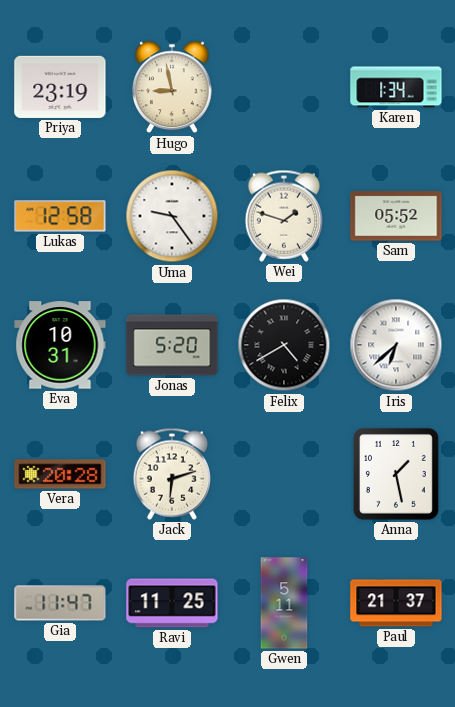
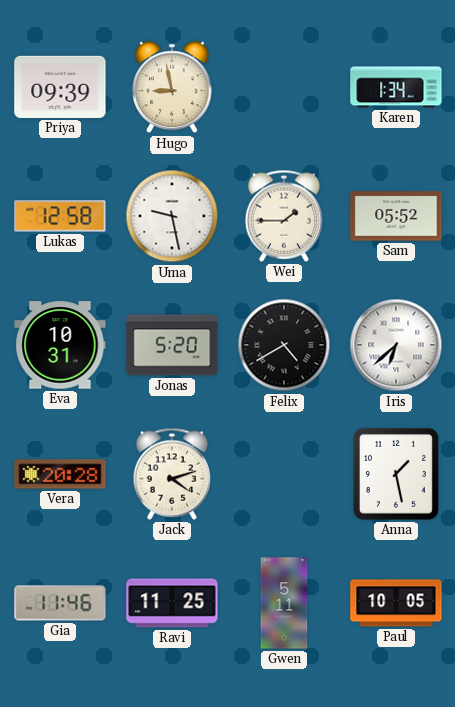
Priya: 23:19 -> 09:39 (60, 87)
Uma: 9:24 -> 9:28 (172, 216)
Wei: 1:48 -> 1:45 (283, 216)
Jack: 6:12 -> 4:12 (171, 474)
Gia: 11:47 -> 11:46 (60, 603)
Paul: 21:37 -> 10:05 (396, 603)
